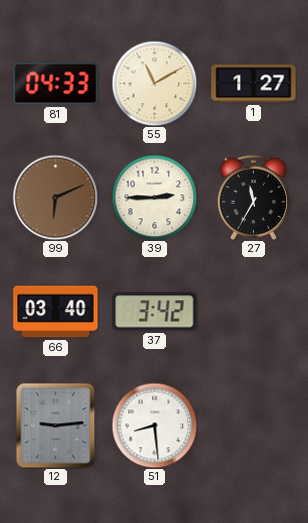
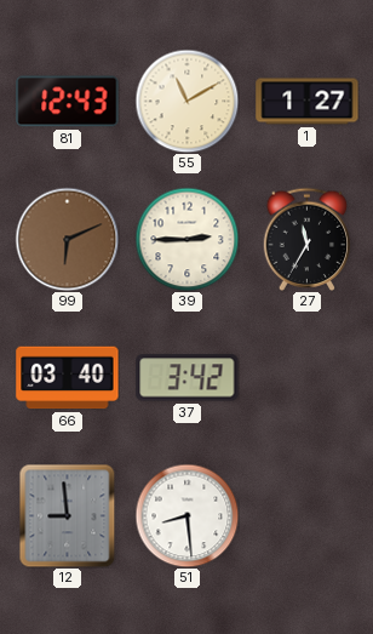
81: 04:33 -> 12:43 (68, 102)
12: 9:14 -> 8:59 (68, 515)
